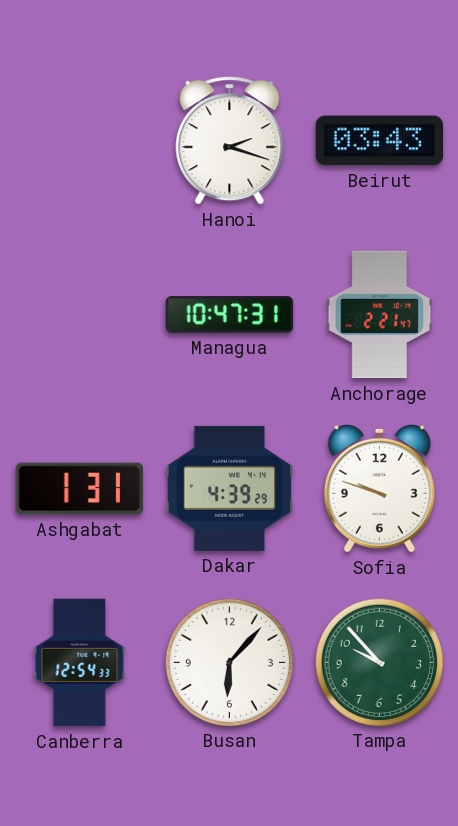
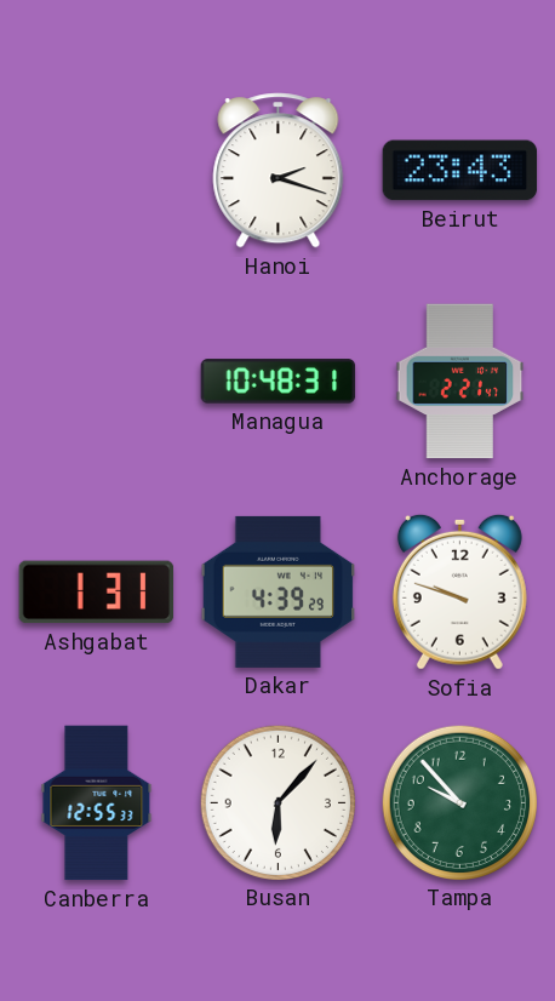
Beirut: 03:43 -> 23:43 (460, 171)
Managua: 10:47 -> 10:48 (279, 382)
Canberra: 12:54 -> 12:55 (97, 803)
